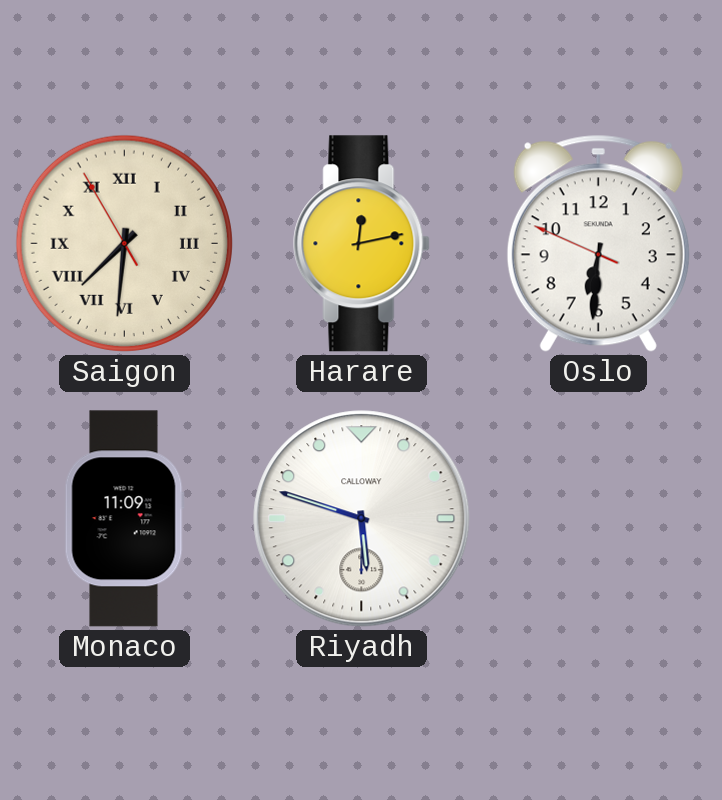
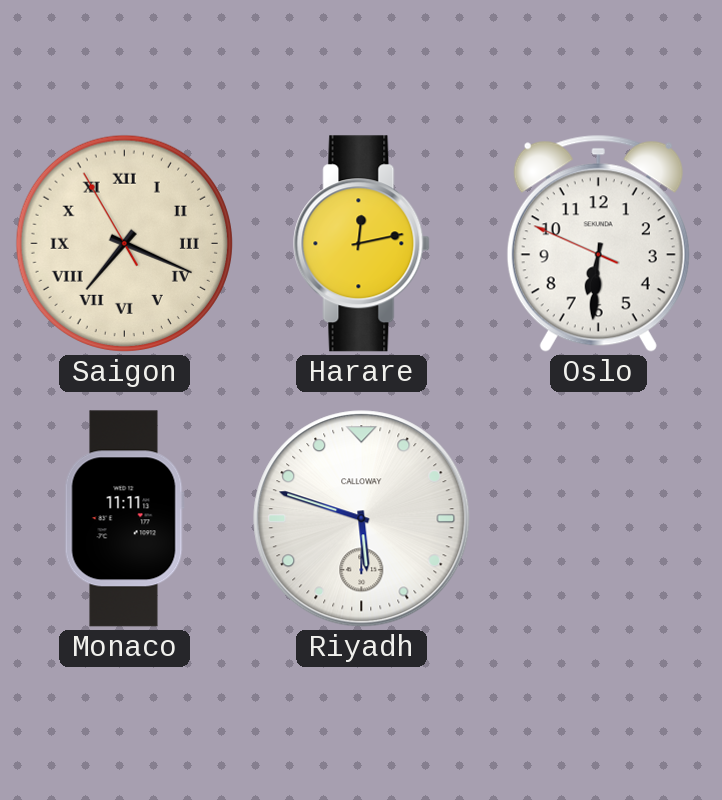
Saigon: 7:30 -> 7:18 (124, 243)
Monaco: 11:09 -> 11:11 (124, 519)
